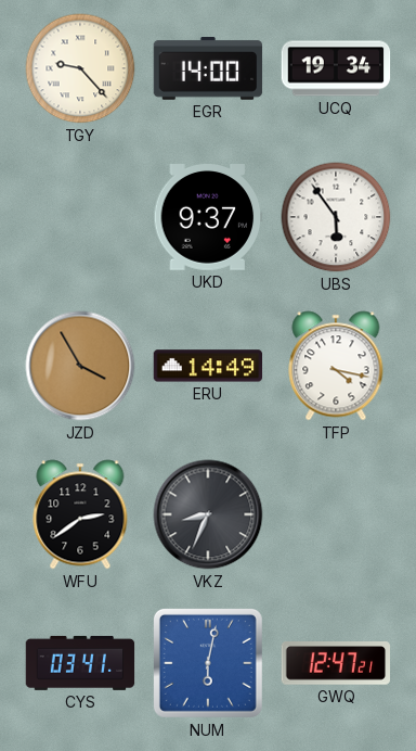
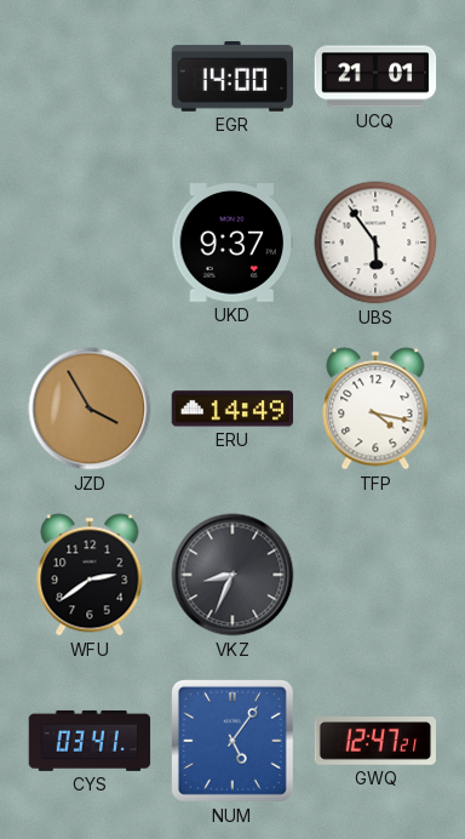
TGY: 9:23 -> none (80, 68)
UCQ: 19:34 -> 21:01 (375, 76)
NUM: 6:02 -> 5:06 (232, 741)
